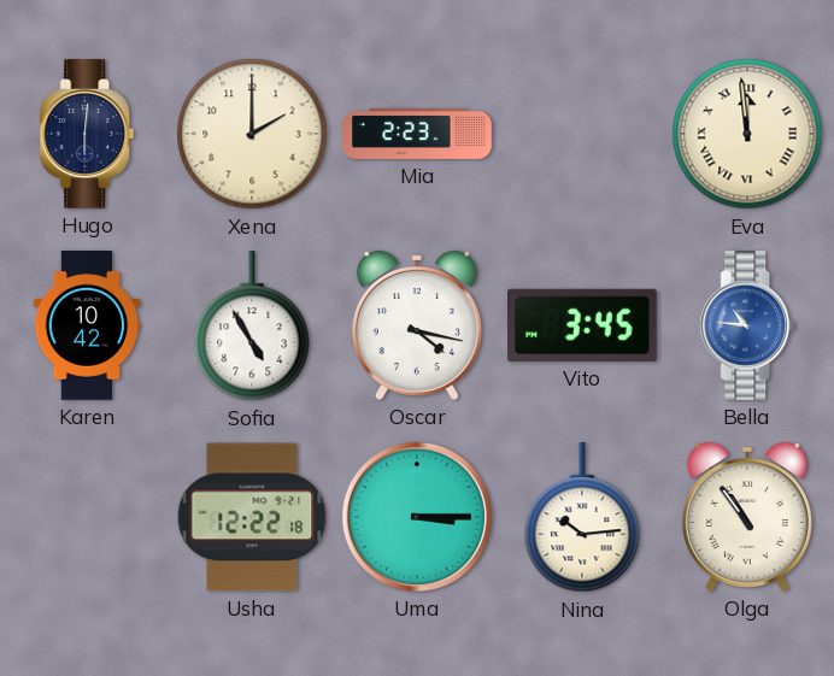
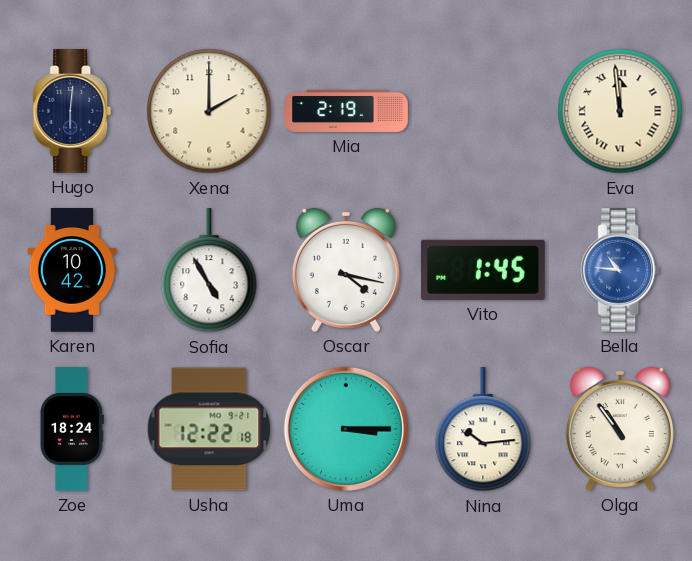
Mia: 2:23 -> 2:19 (346, 111)
Vito: 3:45 -> 1:45 (484, 270)
Zoe: none -> 18:24 (71, 429)
